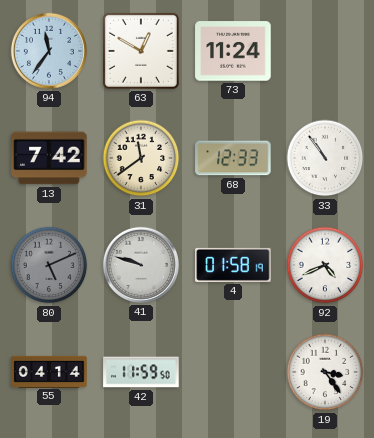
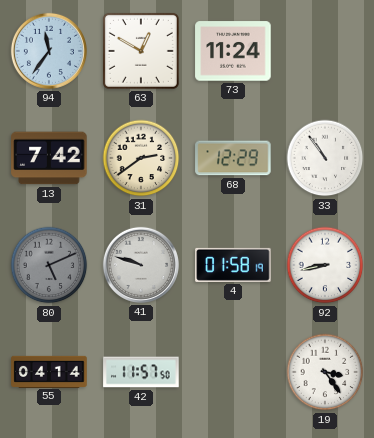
31: 11:39 -> 2:39 (141, 158)
68: 12:33 -> 12:29 (233, 158)
92: 4:41 -> 8:43 (325, 265)
42: 11:59 -> 11:57 (141, 372)
